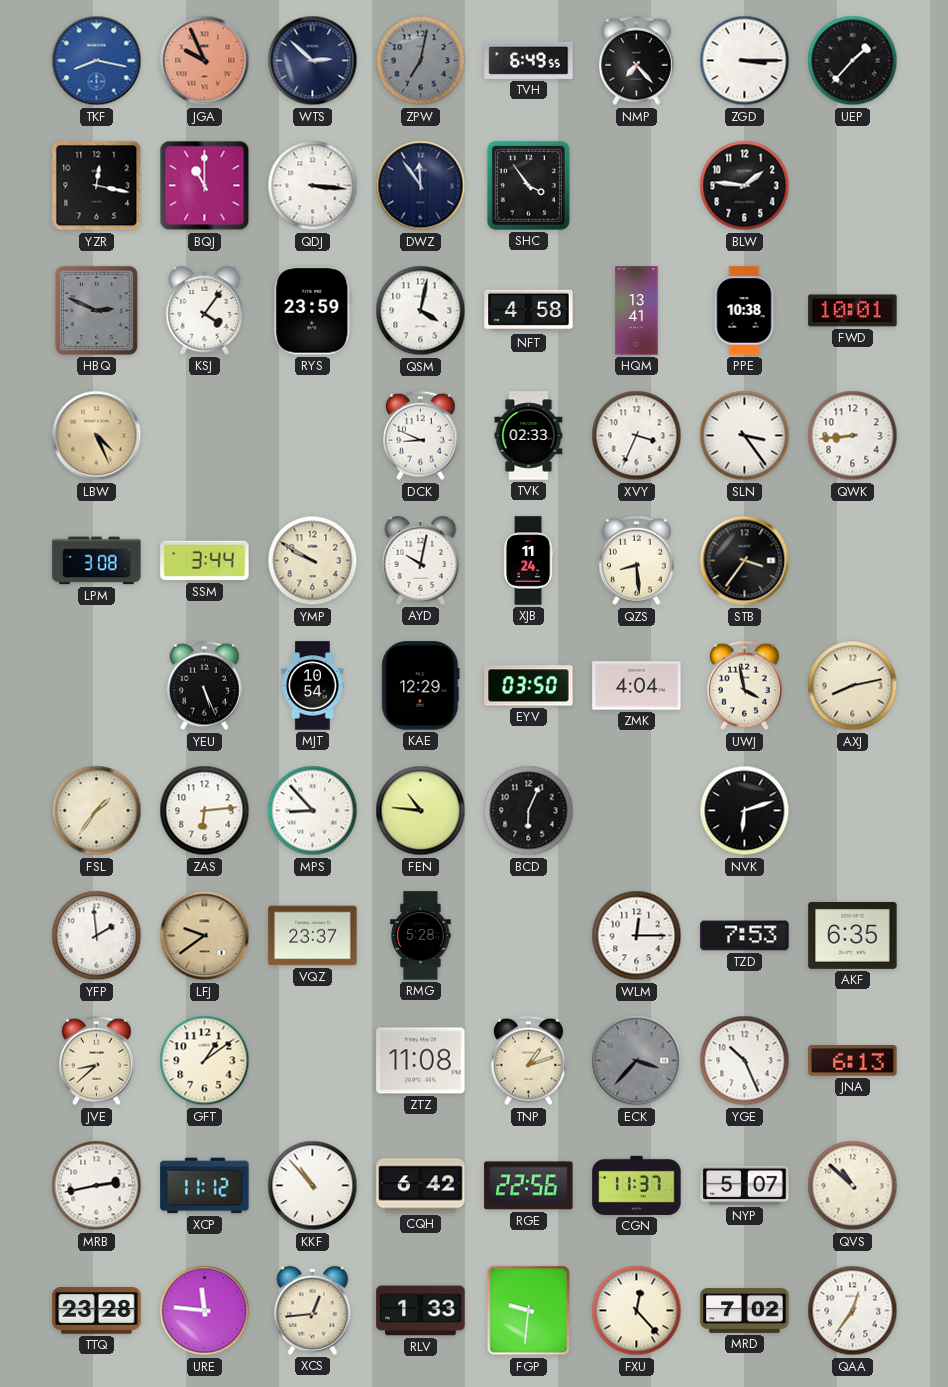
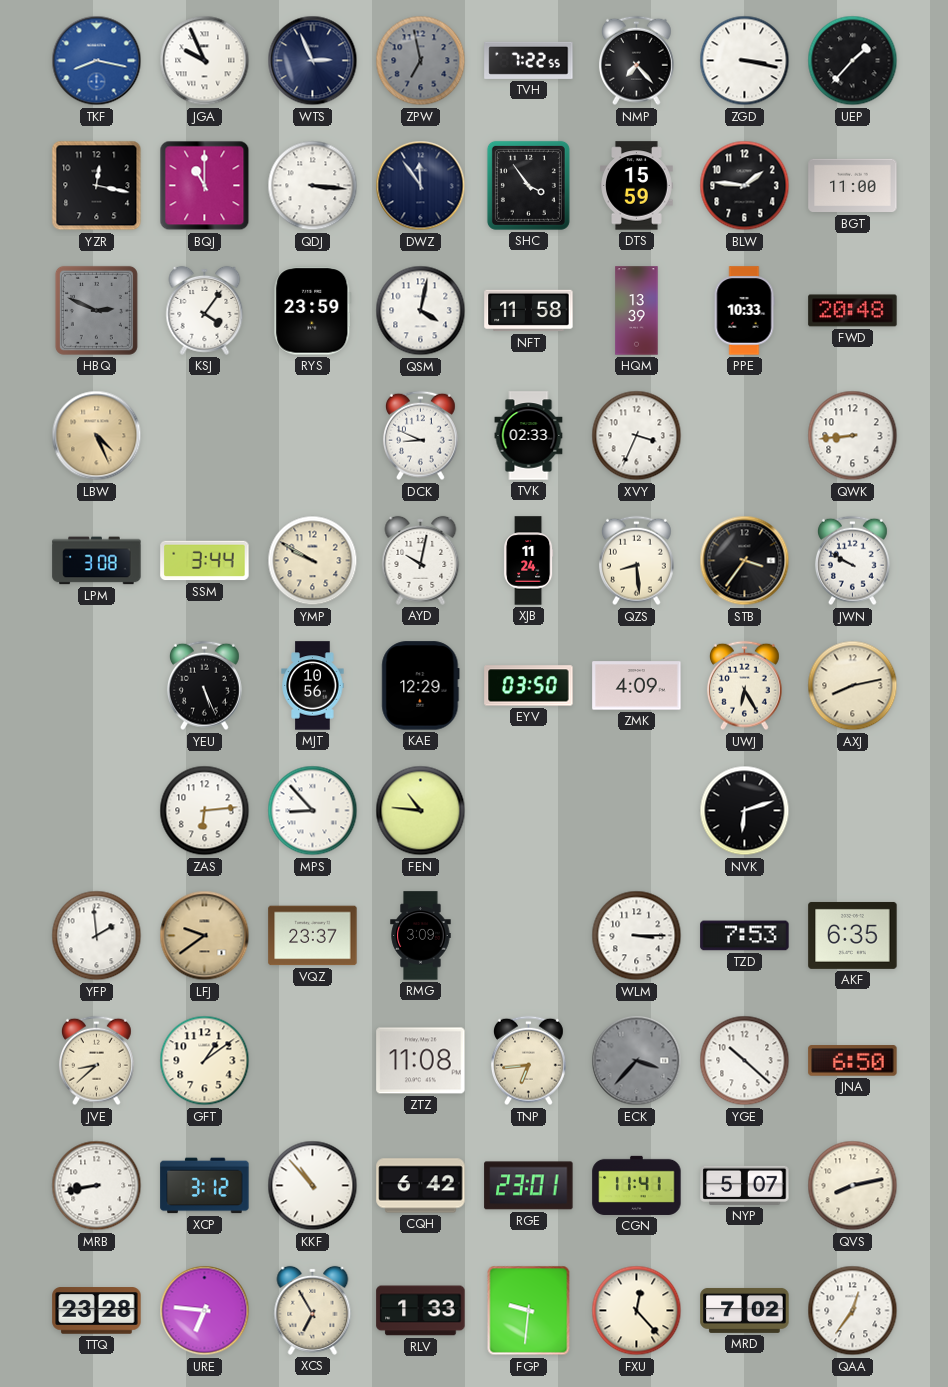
JGA dial: salmon -> white (205, 61)
WTS: 2:52 -> 2:56 (313, 61)
ZPW: 7:02 -> 6:58 (421, 61)
TVH: 6:49 -> 7:22 (529, 60)
ZGD: 3:15 -> 3:17 (745, 61)
DTS: none -> 15:59 (637, 186)
BGT: none -> 11:00 (853, 186)
NFT: 4:58 -> 11:58 (529, 311)
HQM: 13:41 -> 13:39 (637, 311)
PPE: 10:38 -> 10:33 (744, 311)
FWD: 10:01 -> 20:48 (853, 311)
SLN: 3:24 -> none (745, 436)
JWN: none -> 9:50 (853, 561)
MJT: 10:54 -> 10:56 (313, 686)
ZMK: 4:04 -> 4:09 (637, 686)
UWJ: 3:58 -> 6:25 (745, 686)
FSL: 1:36 -> none (97, 811)
BCD: 6:04 -> none (529, 811)
RMG: 5:28 -> 3:09 (421, 936)
WLM: 12:15 -> 3:15 (637, 936)
TNP: 1:12 -> 6:44 (529, 1061)
YGE: 10:26 -> 10:22 (745, 1061)
JNA: 6:13 -> 6:50 (853, 1061)
MRB: 2:43 -> 8:43 (97, 1186)
XCP: 11:12 -> 3:12 (205, 1186)
RGE: 22:56 -> 23:01 (529, 1186)
CGN: 11:37 -> 11:41 (637, 1185)
QVS: 10:52 -> 8:13 (853, 1186)
URE: 11:46 -> 6:46 (205, 1311)
XCS: 12:44 -> 6:55 (313, 1310)
